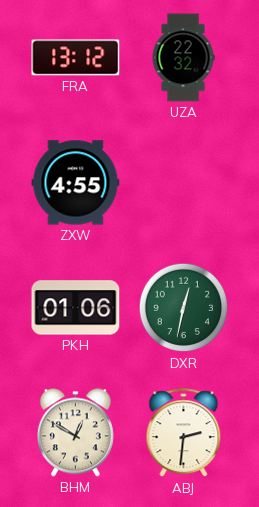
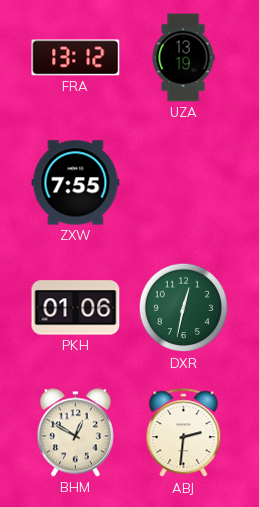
UZA: 22:32 -> 13:19 (183, 58)
ZXW: 4:55 -> 7:55 (76, 183)
